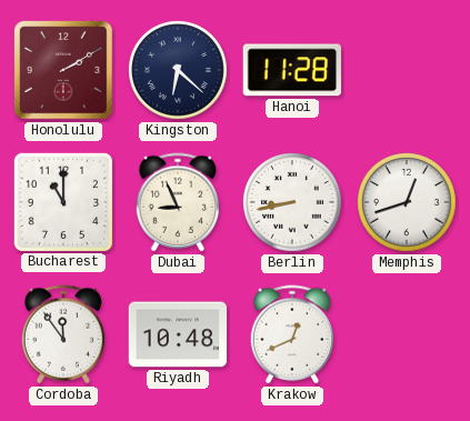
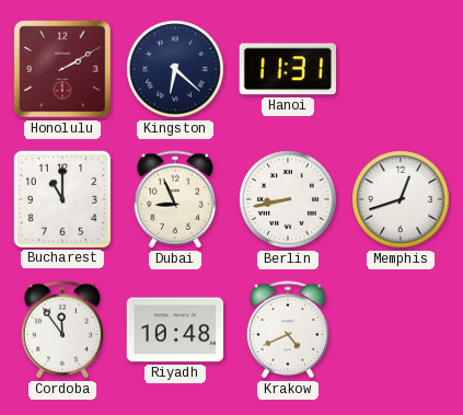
Hanoi: 11:28 -> 11:31 (288, 69)
Krakow: 12:41 -> 4:41 (288, 330)
